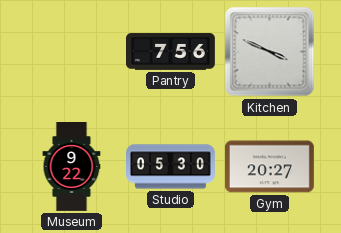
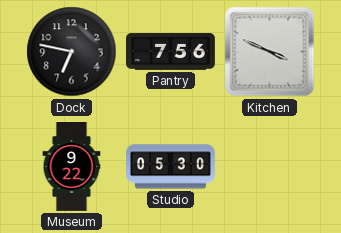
Dock: none -> 6:47 (72, 52)
Gym: 20:27 -> none (269, 167)
